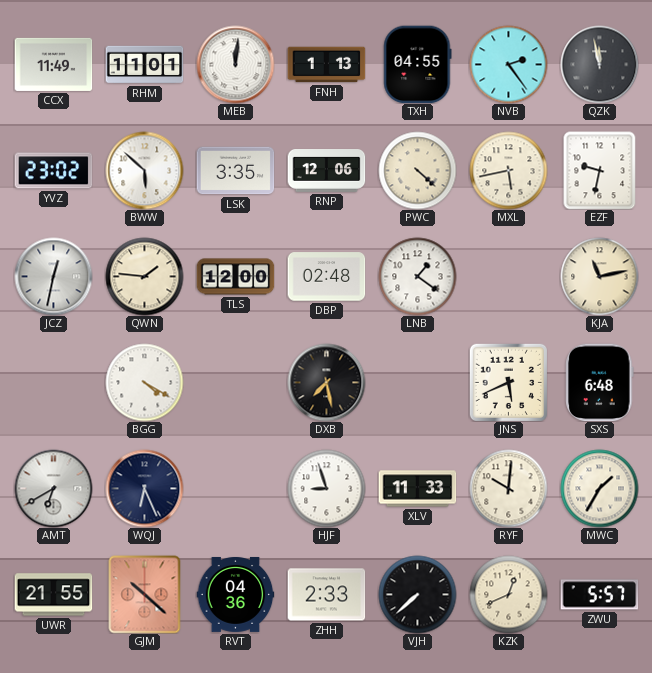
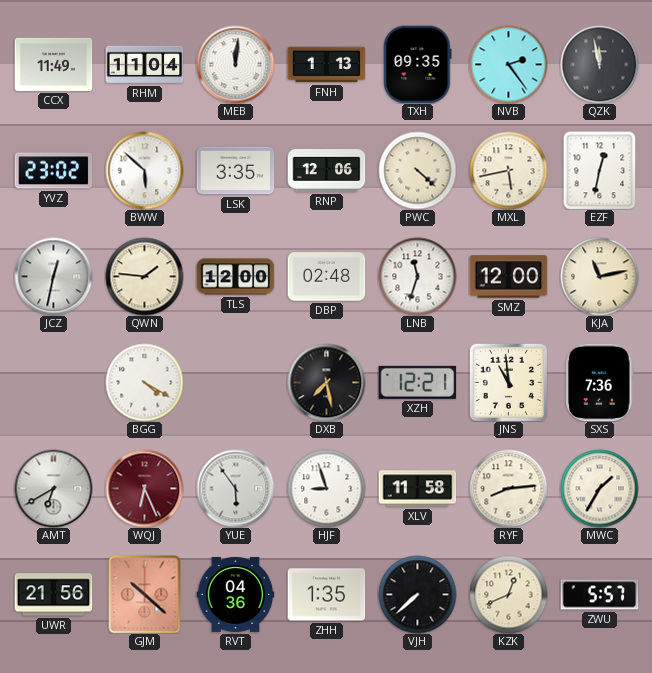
RHM: 11:01 -> 11:04 (144, 65)
TXH: 04:55 -> 09:35 (418, 64)
EZF: 9:32 -> 12:32 (600, 170)
LNB: 1:21 -> 11:33 (417, 276)
SMZ: none -> 12:00 (508, 277)
XZH: none -> 12:21 (417, 382)
JNS: 5:41 -> 10:59 (508, 382)
SXS: 6:48 -> 7:36 (600, 382)
WQJ dial: navy -> burgundy (144, 488)
YUE: none -> 5:54 (235, 488)
XLV: 11:33 -> 11:58 (417, 489)
RYF: 10:01 -> 8:14 (508, 488)
UWR: 21:55 -> 21:56 (53, 595)
ZHH: 2:33 -> 1:35 (326, 595)
